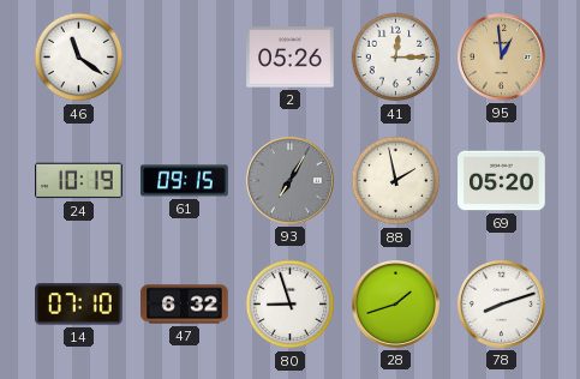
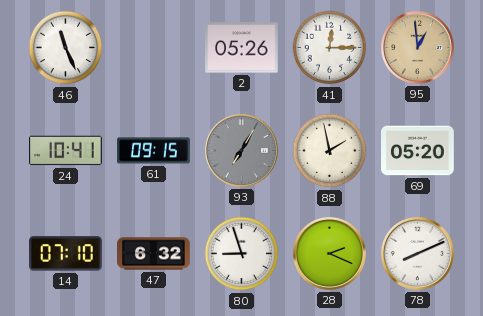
46: 11:21 -> 11:26 (66, 48)
24: 10:19 -> 10:41 (66, 151)
28: 1:42 -> 2:19 (329, 253)
78: 8:12 -> 8:11 (417, 253)
